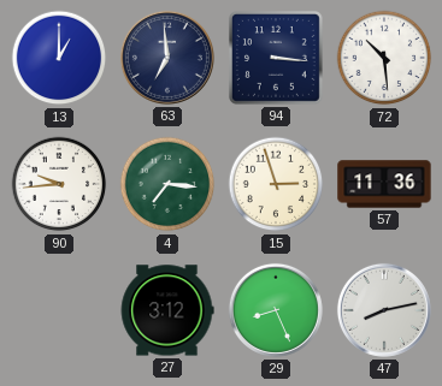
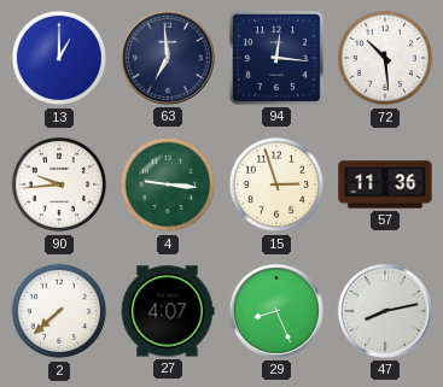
94: 3:16 -> 12:16 (276, 58)
4: 7:16 -> 9:16 (168, 184)
2: none -> 7:38 (59, 311)
27: 3:12 -> 4:07 (168, 311)
